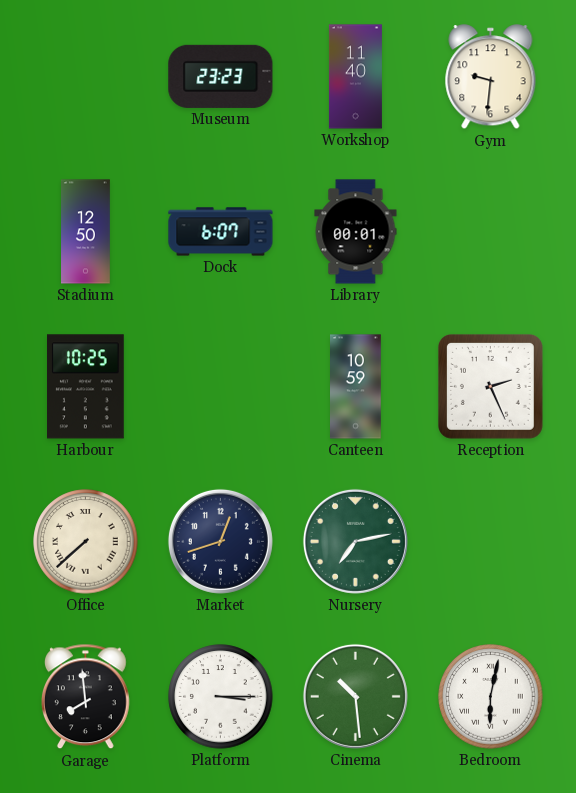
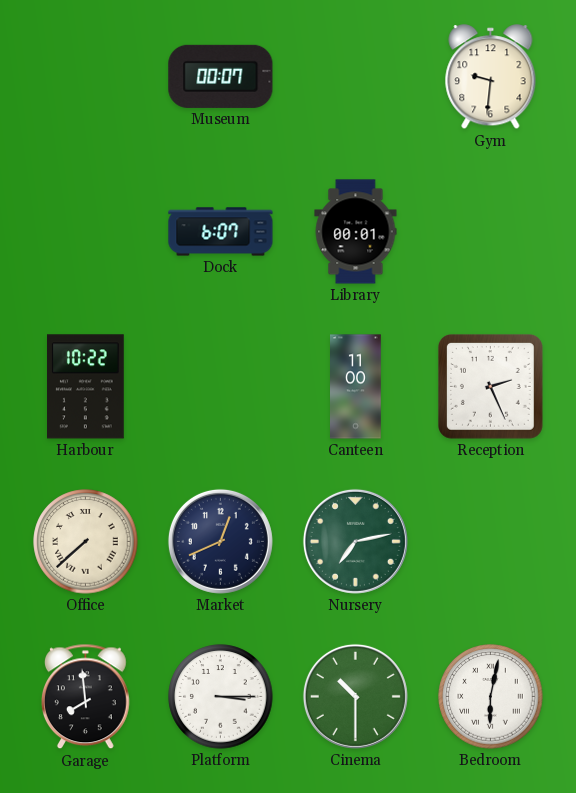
Museum: 23:23 -> 00:07 (221, 76)
Workshop: 11:40 -> none (355, 77)
Stadium: 12:50 -> none (86, 232)
Harbour: 10:25 -> 10:22 (86, 387)
Canteen: 10:59 -> 11:00 (356, 387)
Market: 12:42 -> 12:41 (220, 541)
Cinema: 10:29 -> 10:30 (355, 696)
